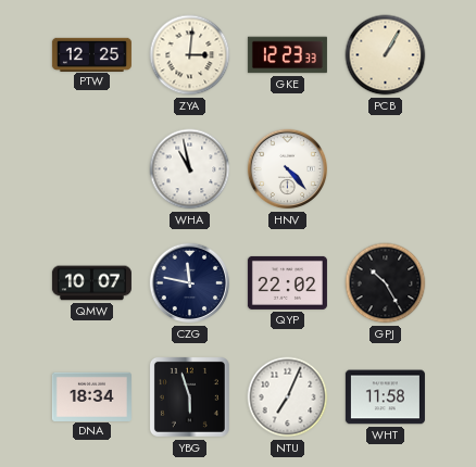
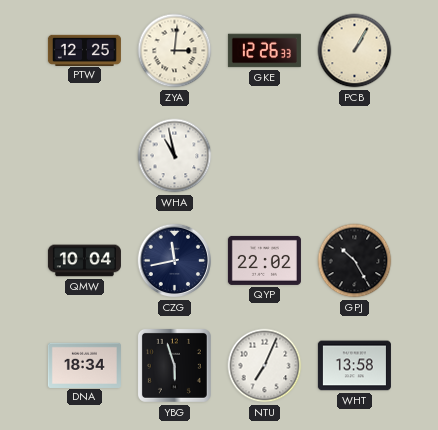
GKE: 12:23 -> 12:26 (264, 51)
HNV: 4:23 -> none (288, 169)
QMW: 10:07 -> 10:04 (84, 261)
CZG: 11:47 -> 11:43 (175, 261)
WHT: 11:58 -> 13:58 (354, 366)
